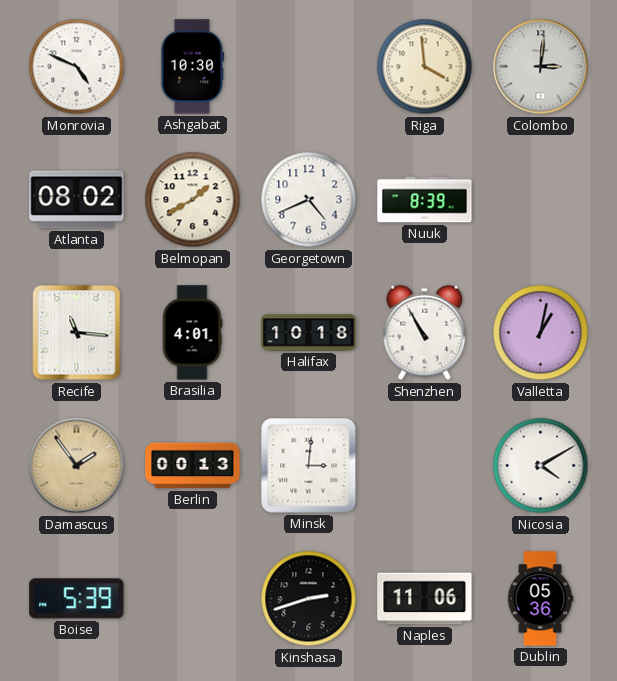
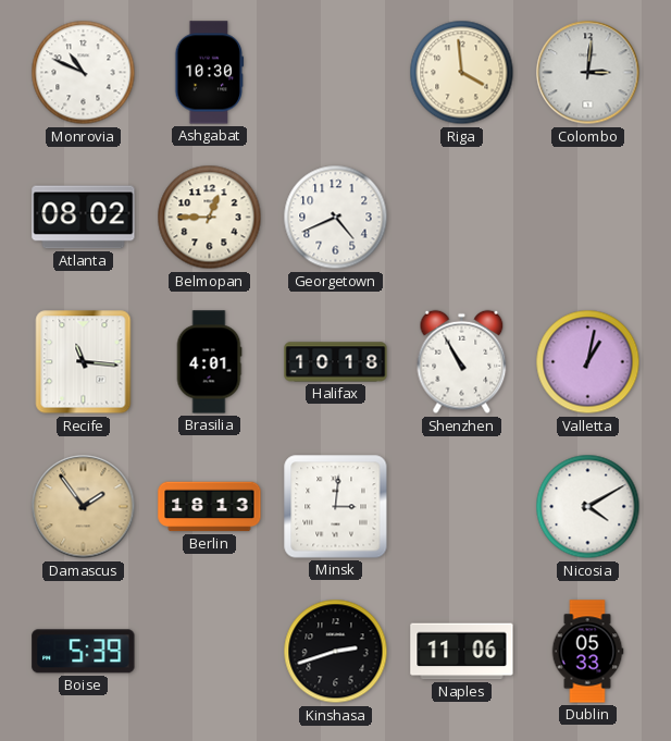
Monrovia: 4:49 -> 10:49 (84, 73)
Belmopan: 1:40 -> 12:45 (210, 218)
Nuuk: 8:39 -> none (425, 200)
Berlin: 00:13 -> 18:13 (210, 507)
Dublin: 05:36 -> 05:33 (587, 652)
